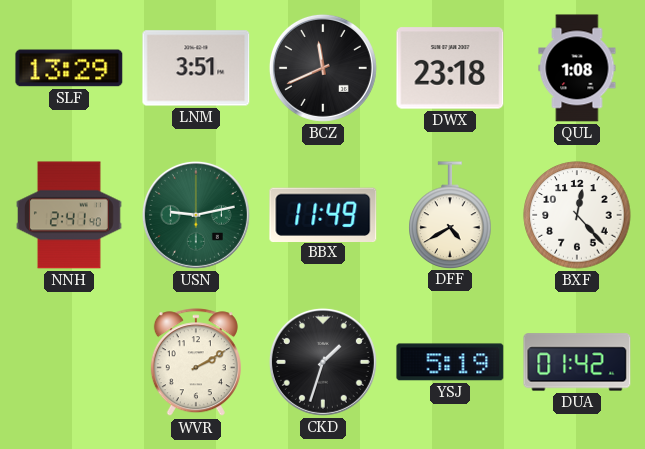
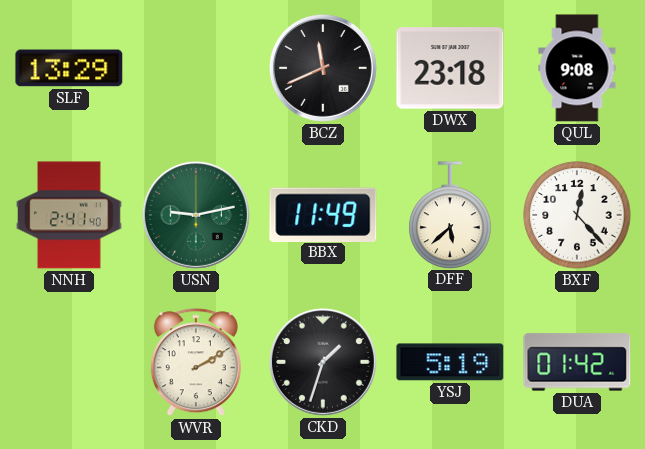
LNM: 3:51 -> none (196, 68)
QUL: 1:08 -> 9:08 (577, 68)
DFF: 4:40 -> 5:38 (450, 215)
